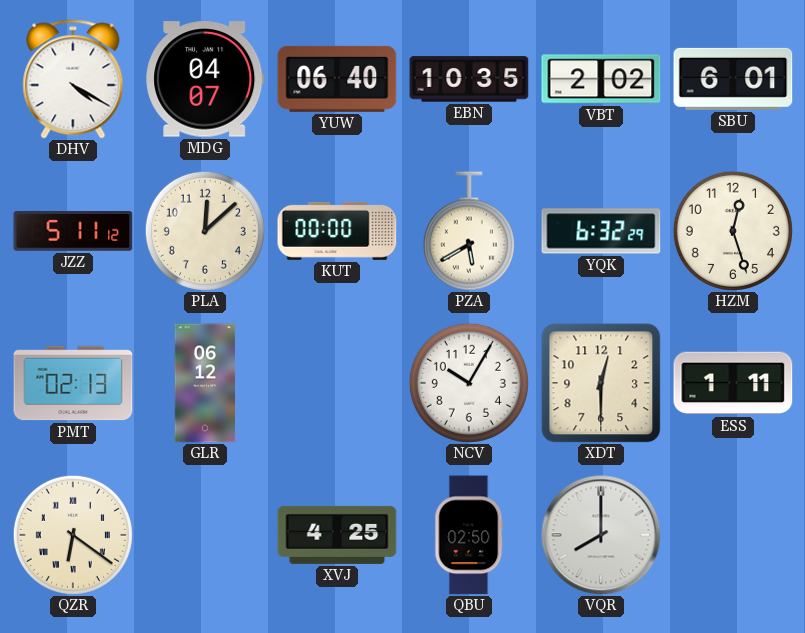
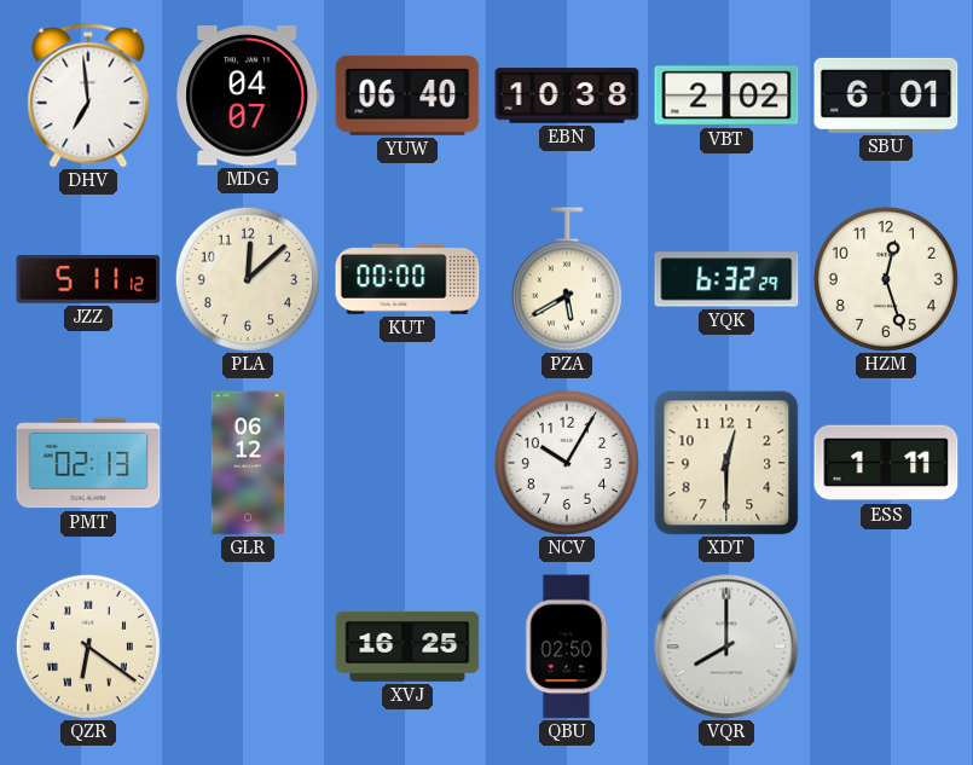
DHV: 4:20 -> 6:59 (88, 95)
EBN: 10:35 -> 10:38 (567, 95)
XVJ: 4:25 -> 16:25 (407, 647)
